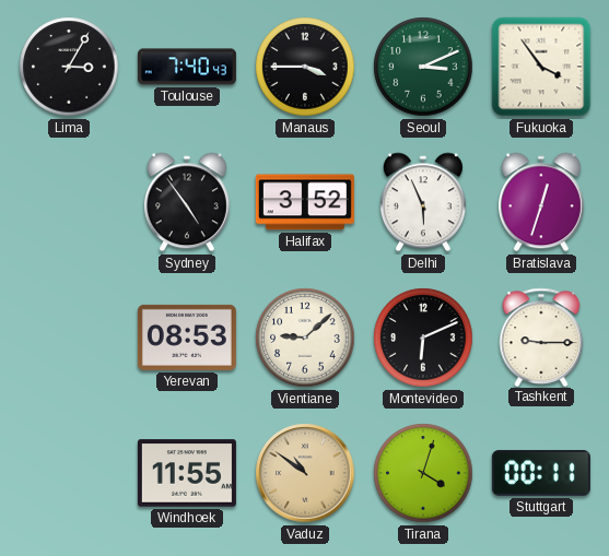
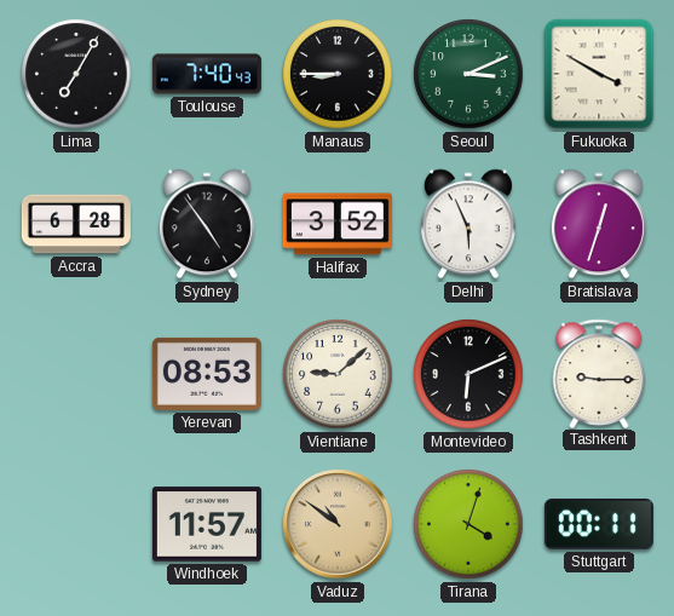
Lima: 3:05 -> 7:05 (76, 74)
Manaus: 3:45 -> 8:45 (338, 74)
Fukuoka: 3:54 -> 3:50 (599, 74)
Accra: none -> 6:28 (76, 224)
Windhoek: 11:55 -> 11:57 (207, 524)
